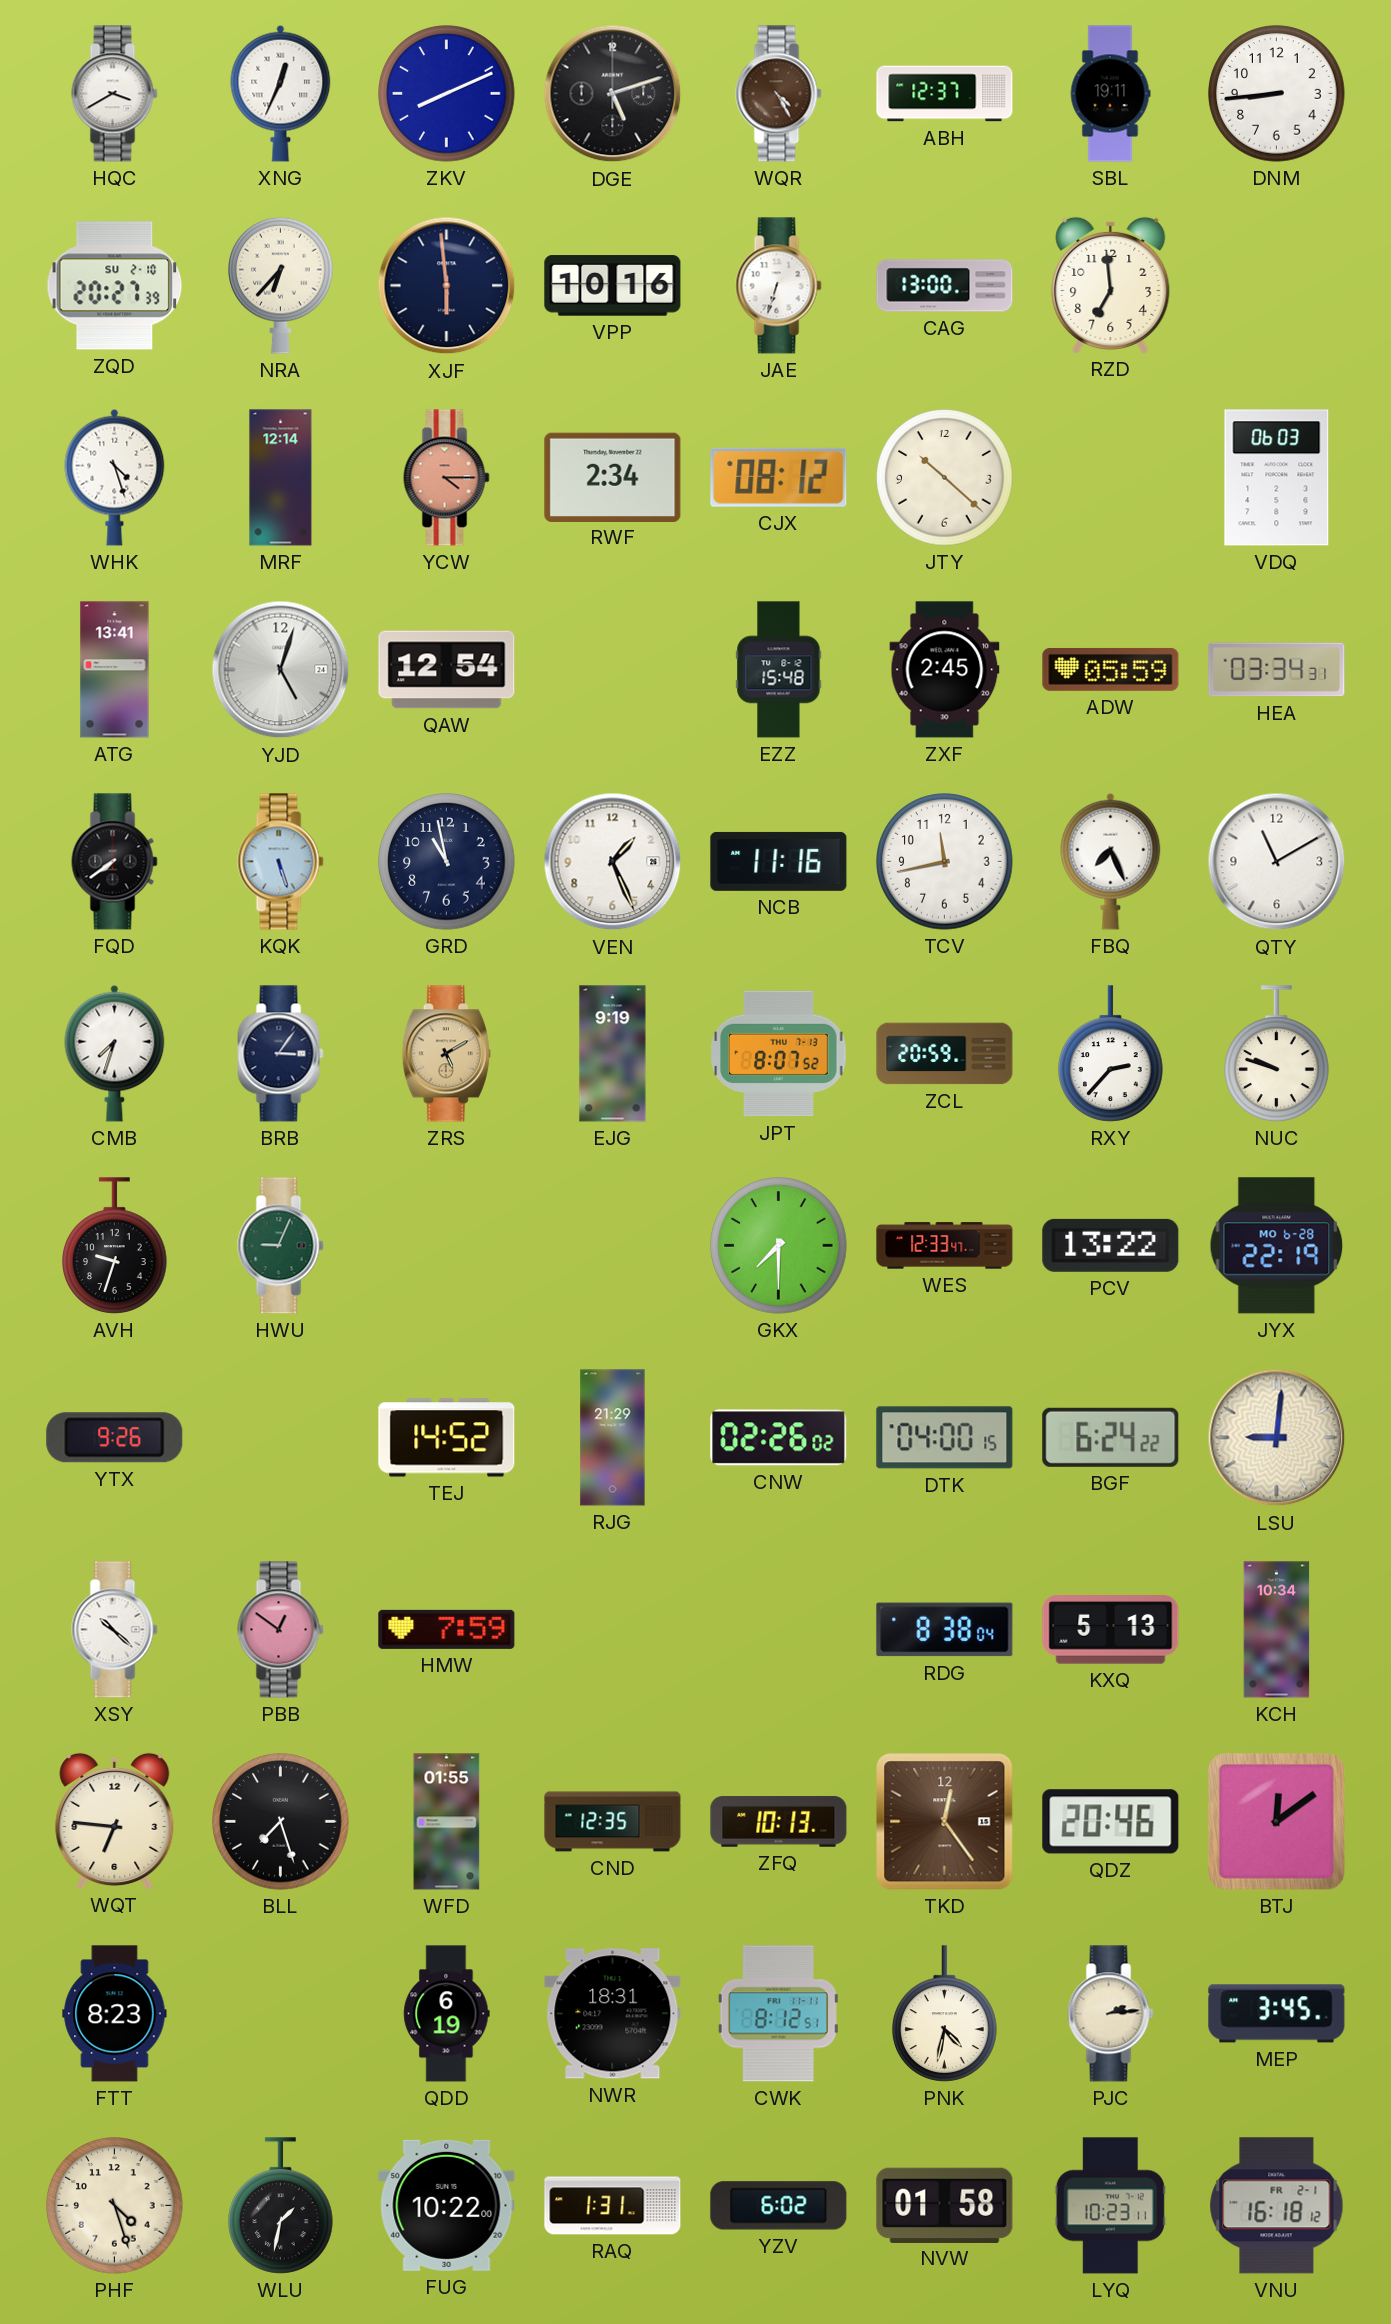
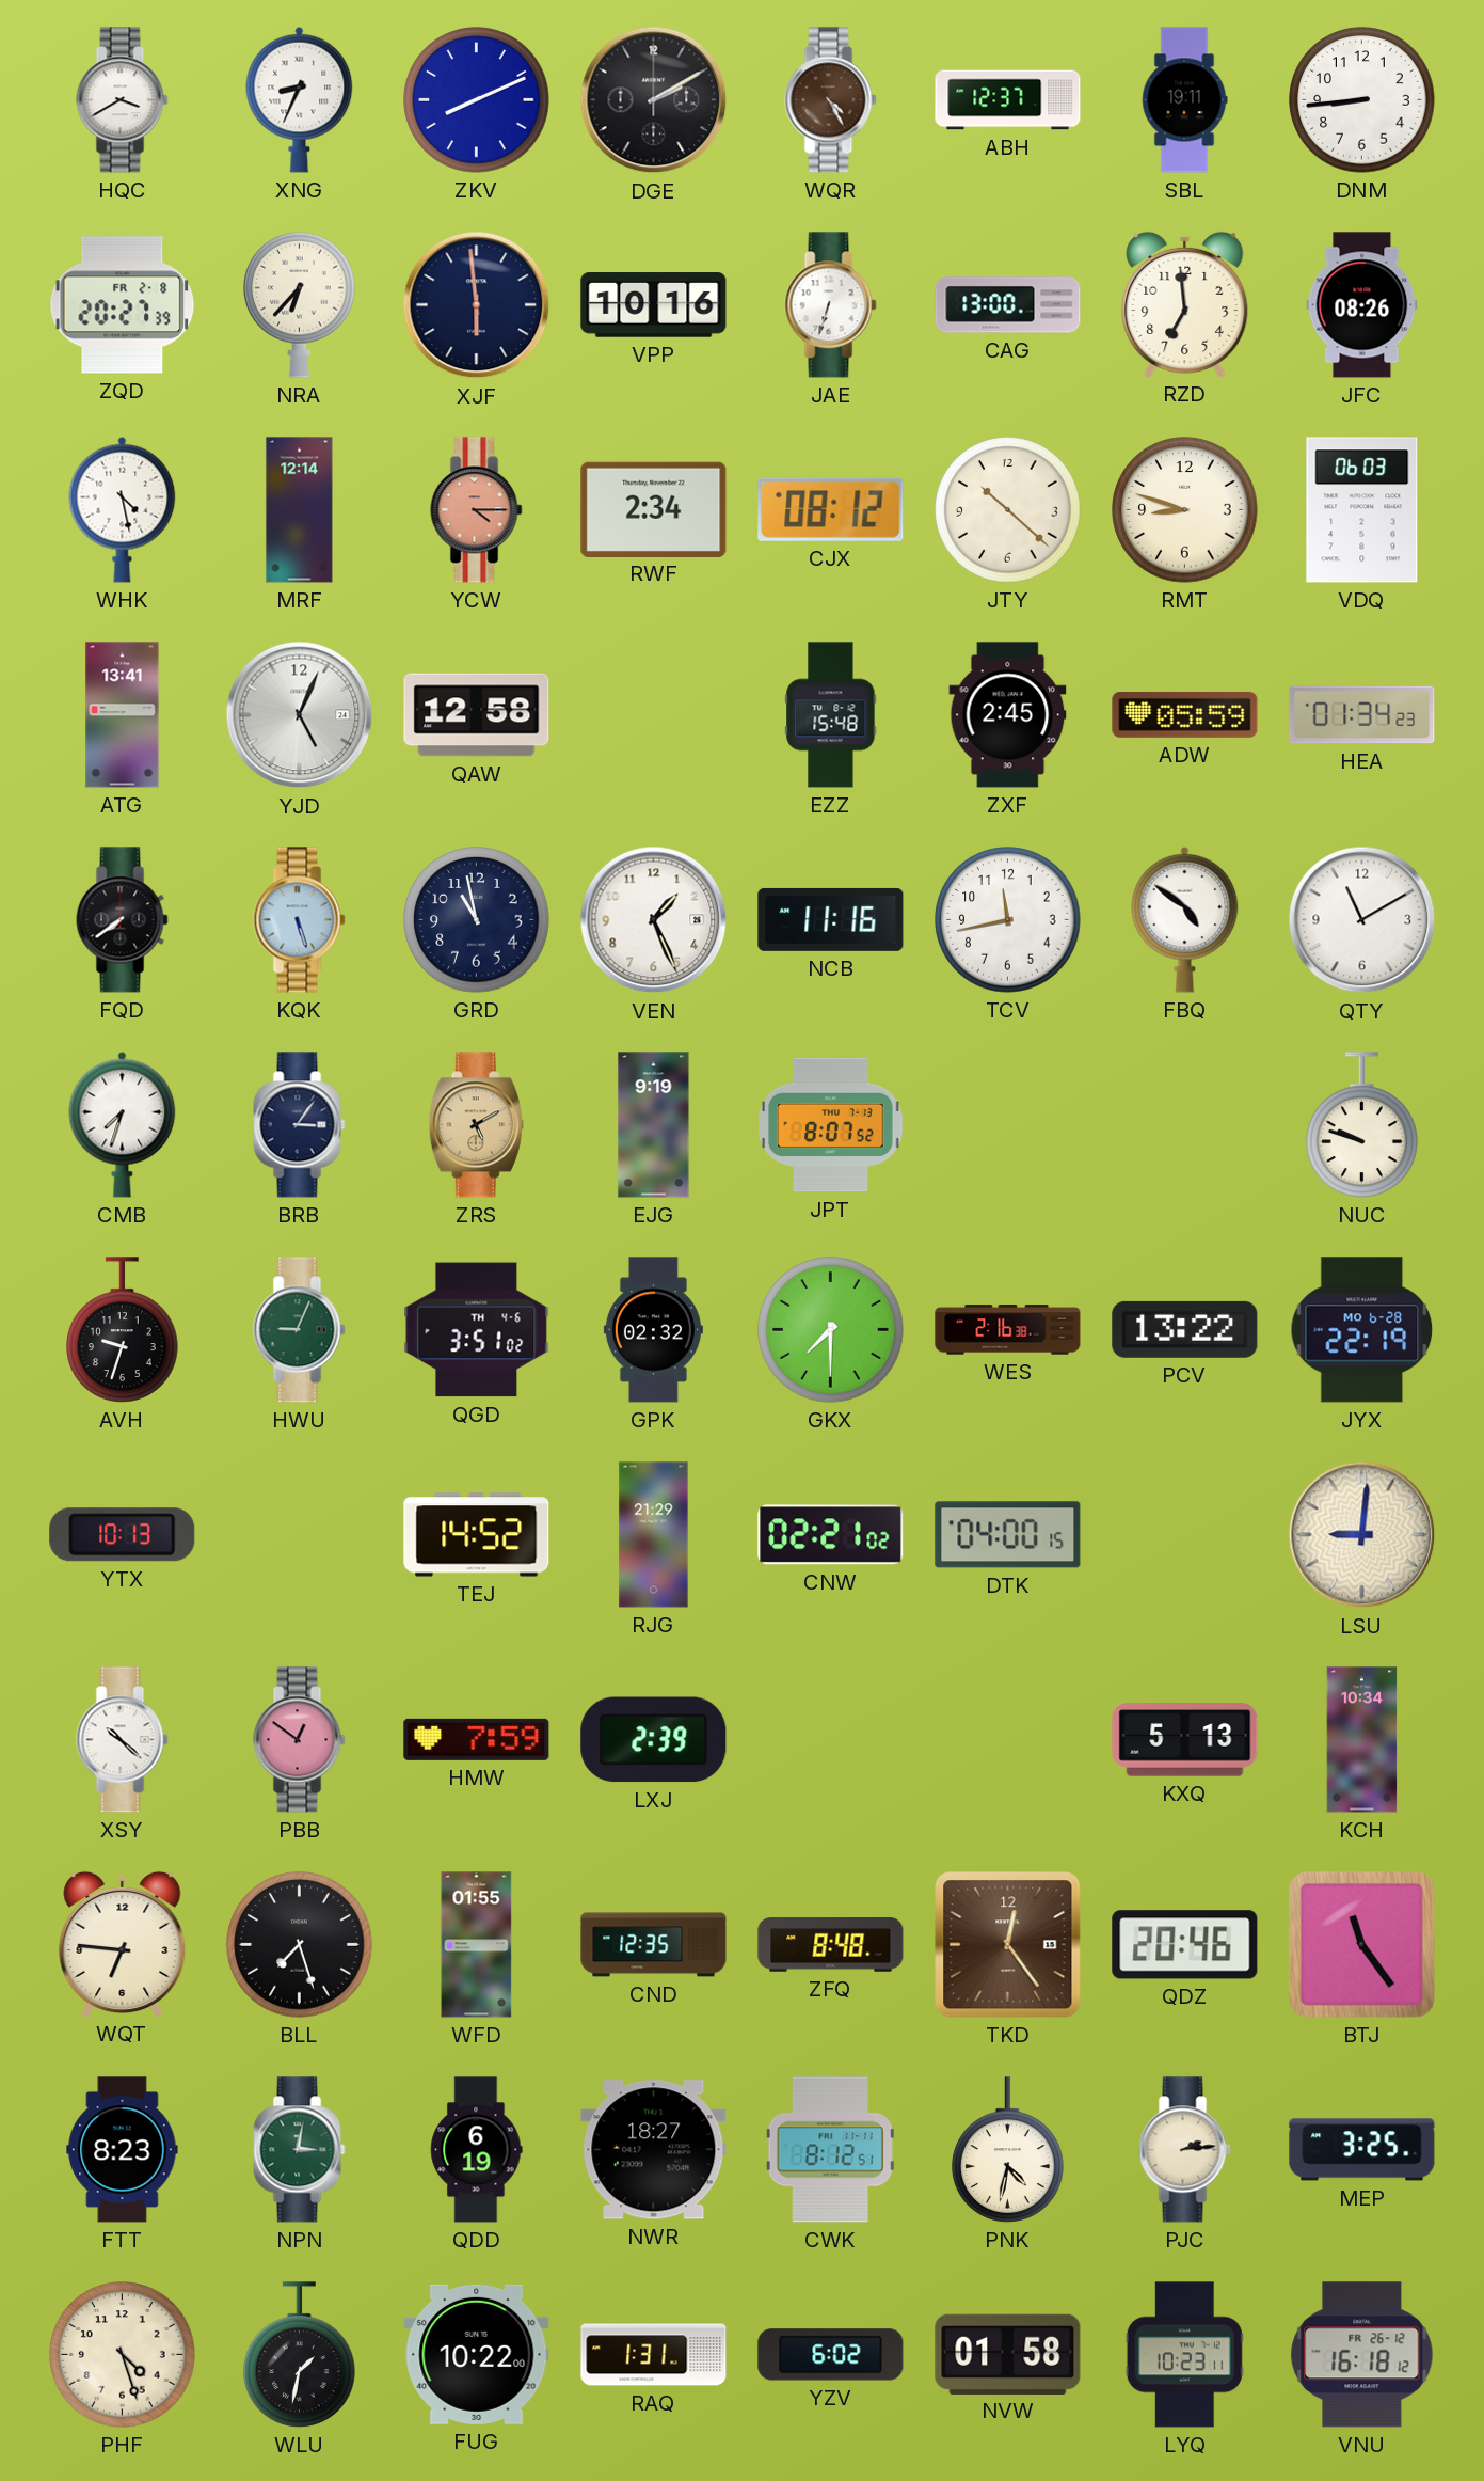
XNG: 12:34 -> 8:34 (300, 99)
DGE: 5:12 -> 2:10 (654, 100)
ZQD date: SU 2-10 -> FR 2-8 (123, 305)
JFC: none -> 08:26 (1362, 305)
WHK: 4:27 -> 4:28 (123, 509)
RMT: none -> 8:48 (1185, 510)
YJD: 5:03 -> 5:04 (300, 715)
QAW: 12:54 -> 12:58 (477, 715)
HEA: 03:34 -> 01:34 (1362, 715)
FBQ: 7:26 -> 4:51 (1185, 919)
ZCL: 20:59 -> none (945, 1054)
RXY: 2:37 -> none (1111, 1054)
QGD: none -> 3:51 (477, 1330)
GPK: none -> 02:32 (653, 1330)
WES: 12:33 -> 2:16 (1008, 1330)
YTX: 9:26 -> 10:13 (123, 1535)
CNW: 02:26 -> 02:21 (831, 1535)
BGF: 6:24 -> none (1111, 1437)
LXJ: none -> 2:39 (654, 1740)
RDG: 8:38 -> none (945, 1630)
ZFQ: 10:13 -> 8:48 (831, 1945)
BTJ: 12:09 -> 11:24 (1361, 1944)
NPN: none -> 3:02 (300, 2150)
NWR: 18:31 -> 18:27 (654, 2150)
MEP: 3:45 -> 3:25 (1362, 2150)
VNU date: FR 2-1 -> FR 26-12 (1362, 2355)
